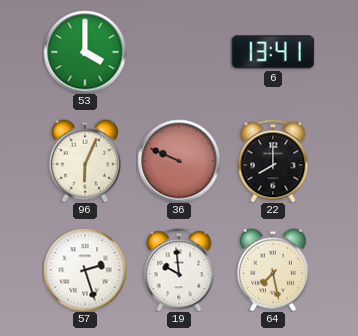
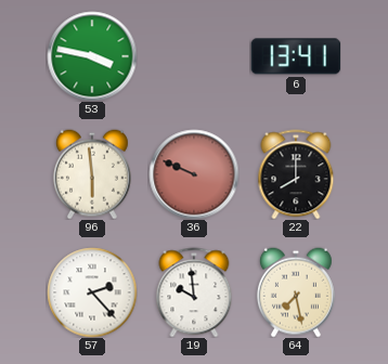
53: 4:00 -> 3:47 (92, 56)
96: 6:04 -> 5:59 (92, 174)
57: 2:27 -> 2:23 (92, 292)
